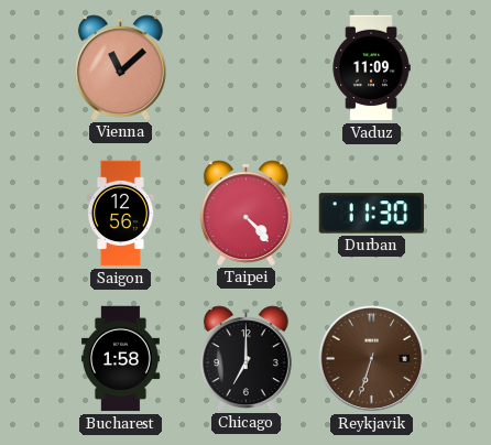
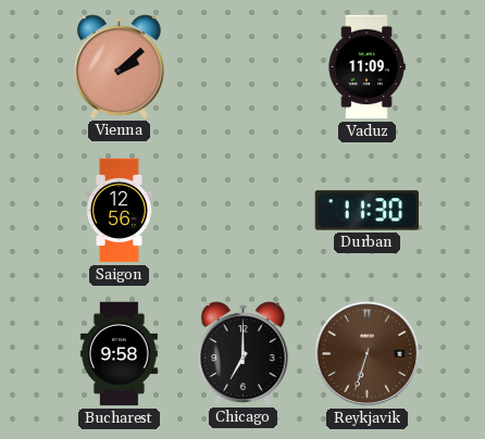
Vienna: 11:08 -> 2:08 (119, 66)
Taipei: 4:23 -> none (245, 213)
Bucharest: 1:58 -> 9:58 (119, 354)
